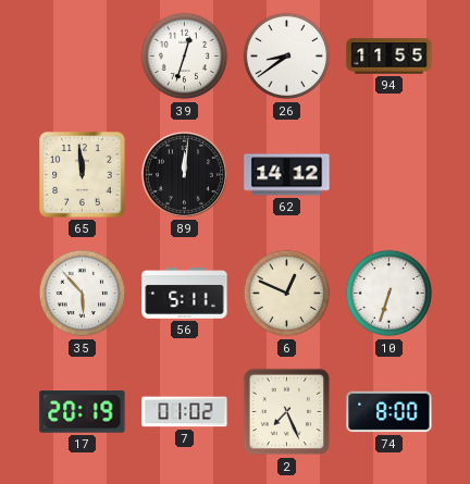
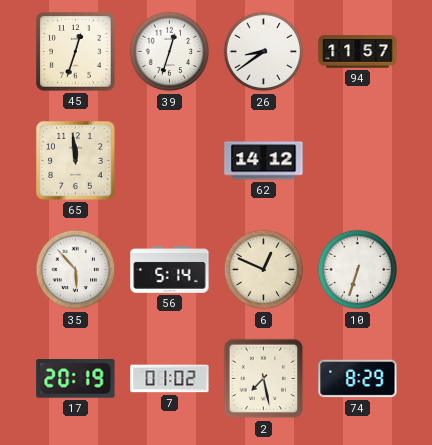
45: none -> 12:33 (76, 52)
94: 11:55 -> 11:57 (358, 52)
89: 12:01 -> none (184, 174)
56: 5:11 -> 5:14 (170, 270)
2: 7:26 -> 7:28 (264, 379)
74: 8:00 -> 8:29 (358, 379)
